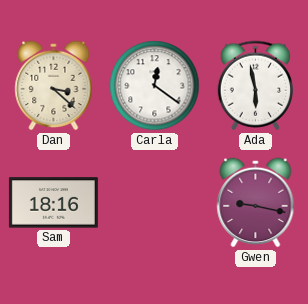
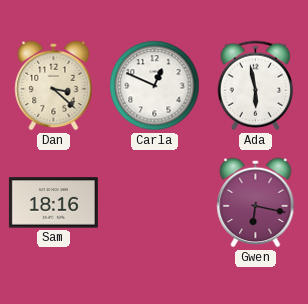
Carla: 12:21 -> 12:49 (155, 86)
Gwen: 9:17 -> 6:17 (256, 203)
